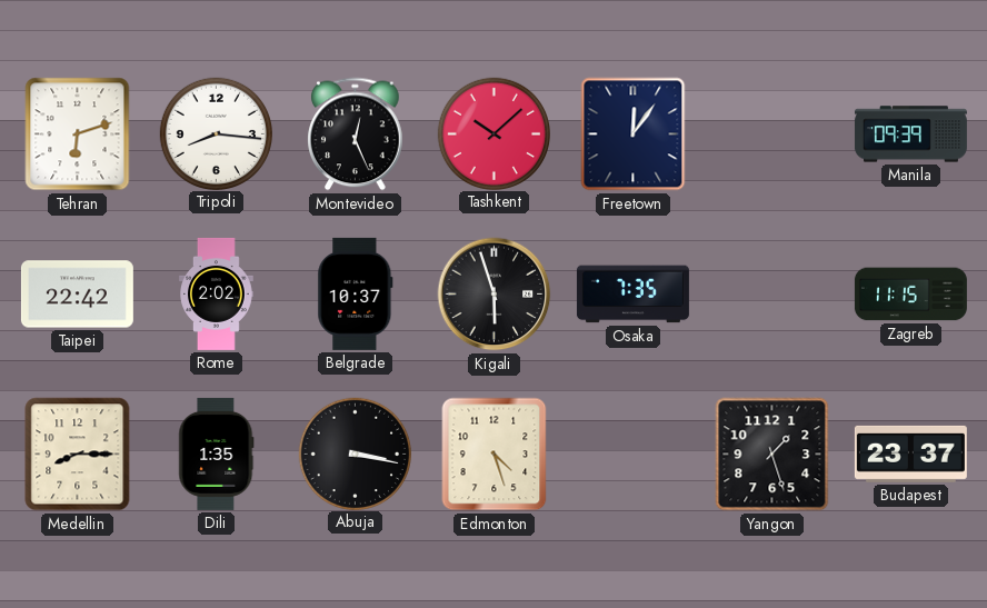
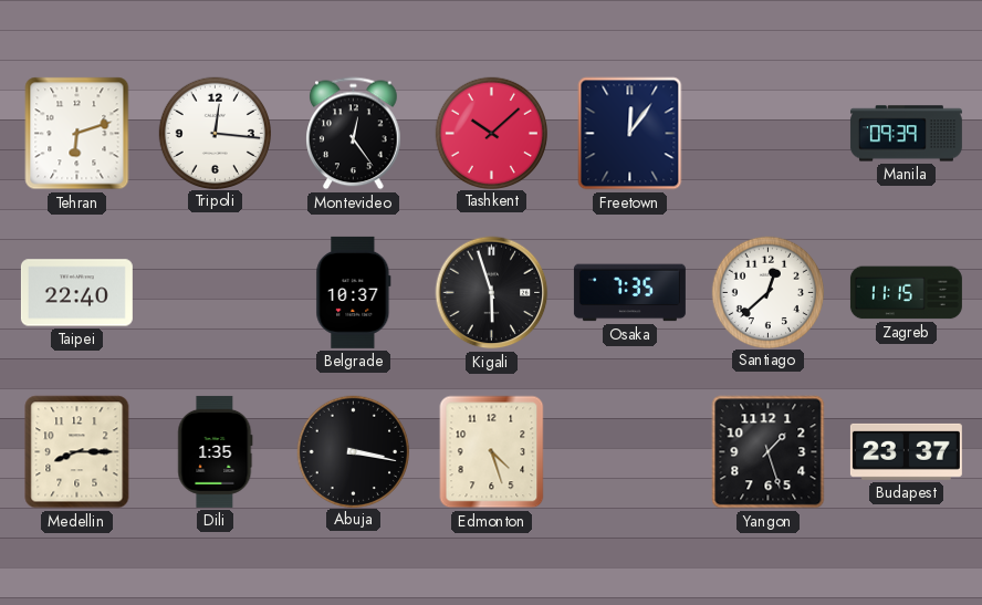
Tripoli: 8:16 -> 12:16 (215, 133)
Montevideo: 12:26 -> 12:24 (354, 134)
Taipei: 22:42 -> 22:40 (76, 293)
Rome: 2:02 -> none (217, 293)
Santiago: none -> 12:38 (767, 292)
